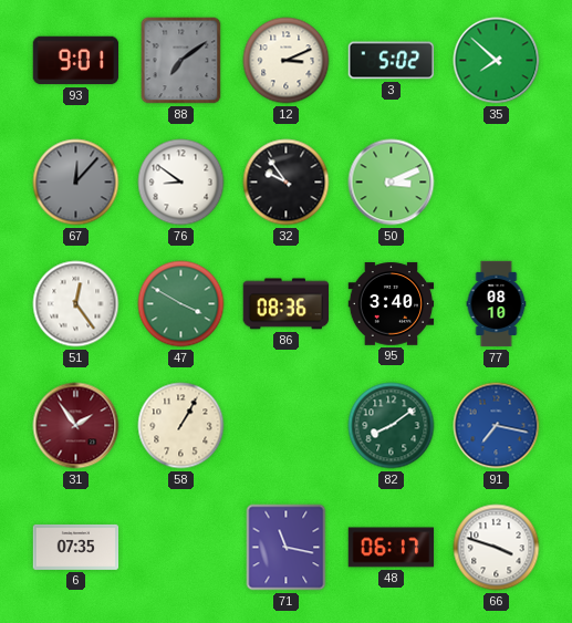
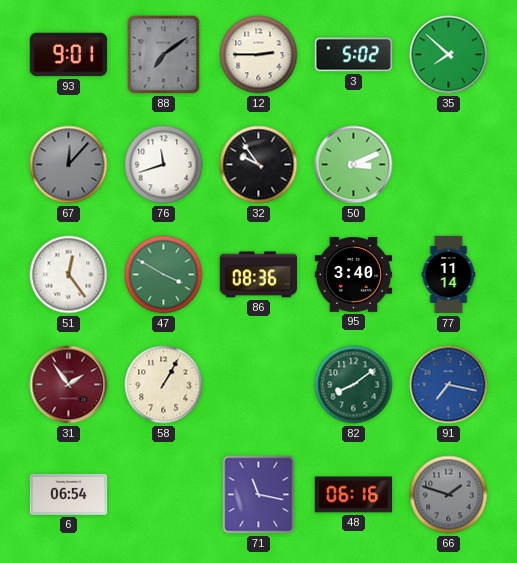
12: 3:11 -> 2:45 (259, 55)
76: 8:51 -> 11:42 (164, 165)
77: 08:10 -> 11:14 (449, 275)
6: 07:35 -> 06:54 (69, 494)
48: 06:17 -> 06:16 (354, 495)
66: 3:48 -> 1:48 (449, 495)
66 dial: white -> grey (449, 495)
